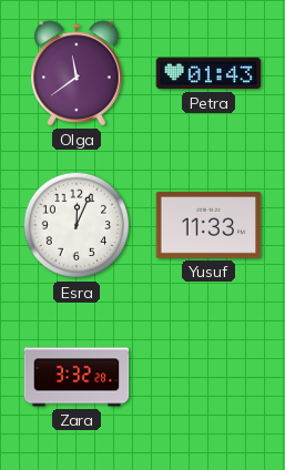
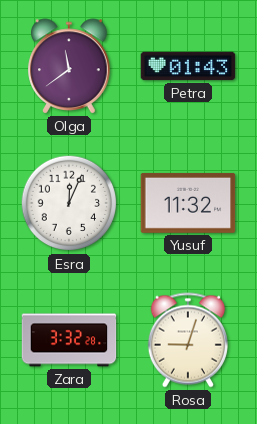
Yusuf: 11:33 -> 11:32 (188, 203)
Rosa: none -> 9:03 (188, 340)
